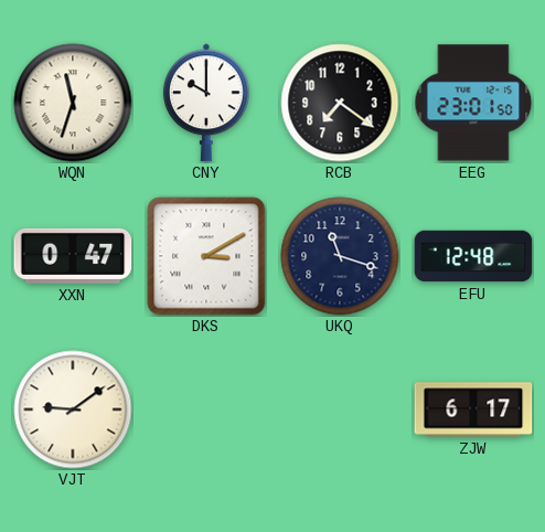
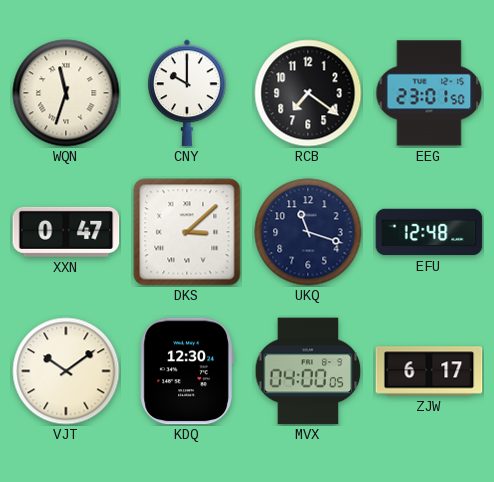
DKS: 3:10 -> 3:08 (187, 232)
VJT: 9:09 -> 10:09 (66, 371)
KDQ: none -> 12:30 (187, 371)
MVX: none -> 04:00 (308, 371)
